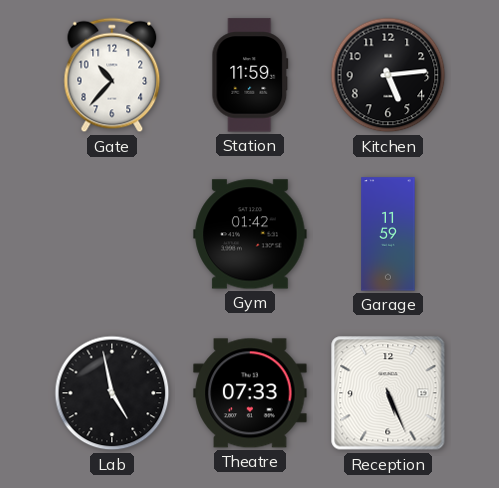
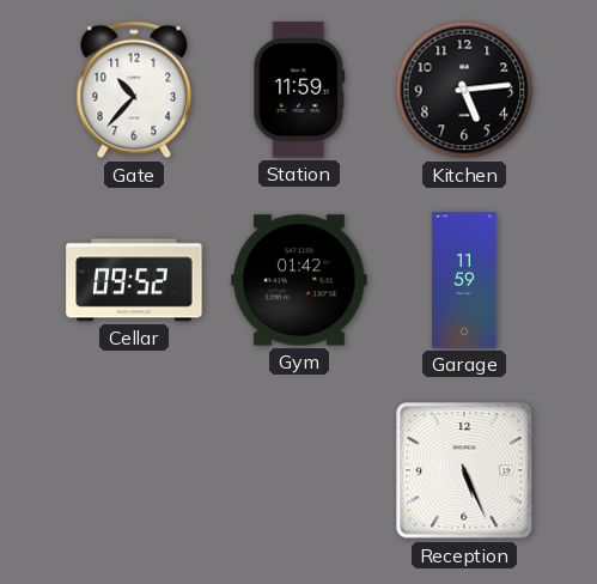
Cellar: none -> 09:52 (134, 280)
Lab: 4:58 -> none (112, 393)
Theatre: 07:33 -> none (250, 393)
